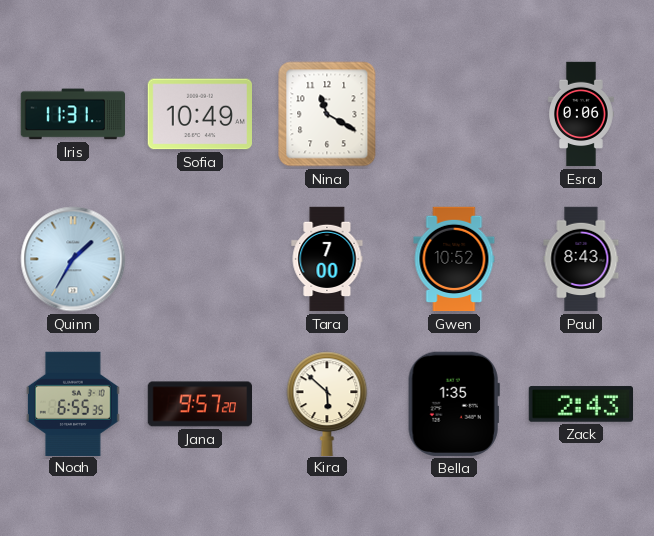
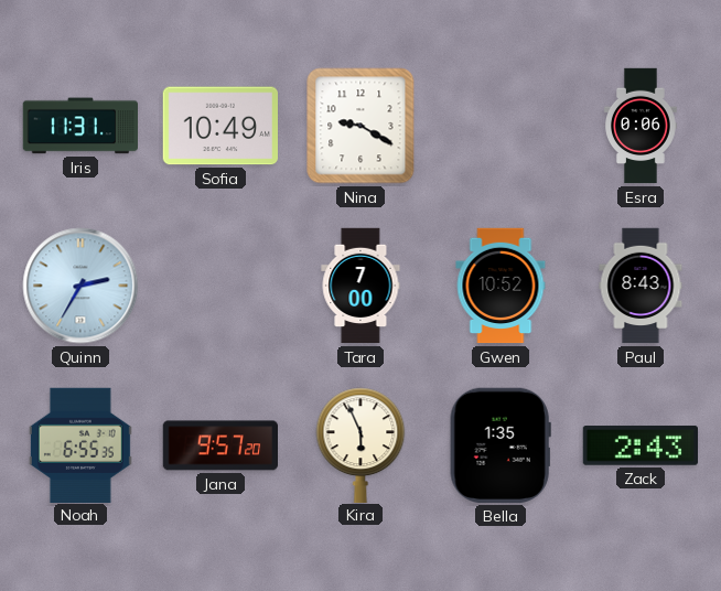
Nina: 11:20 -> 9:20 (360, 126)
Quinn: 1:35 -> 2:35 (80, 286)
Kira: 5:52 -> 5:56 (360, 444)
